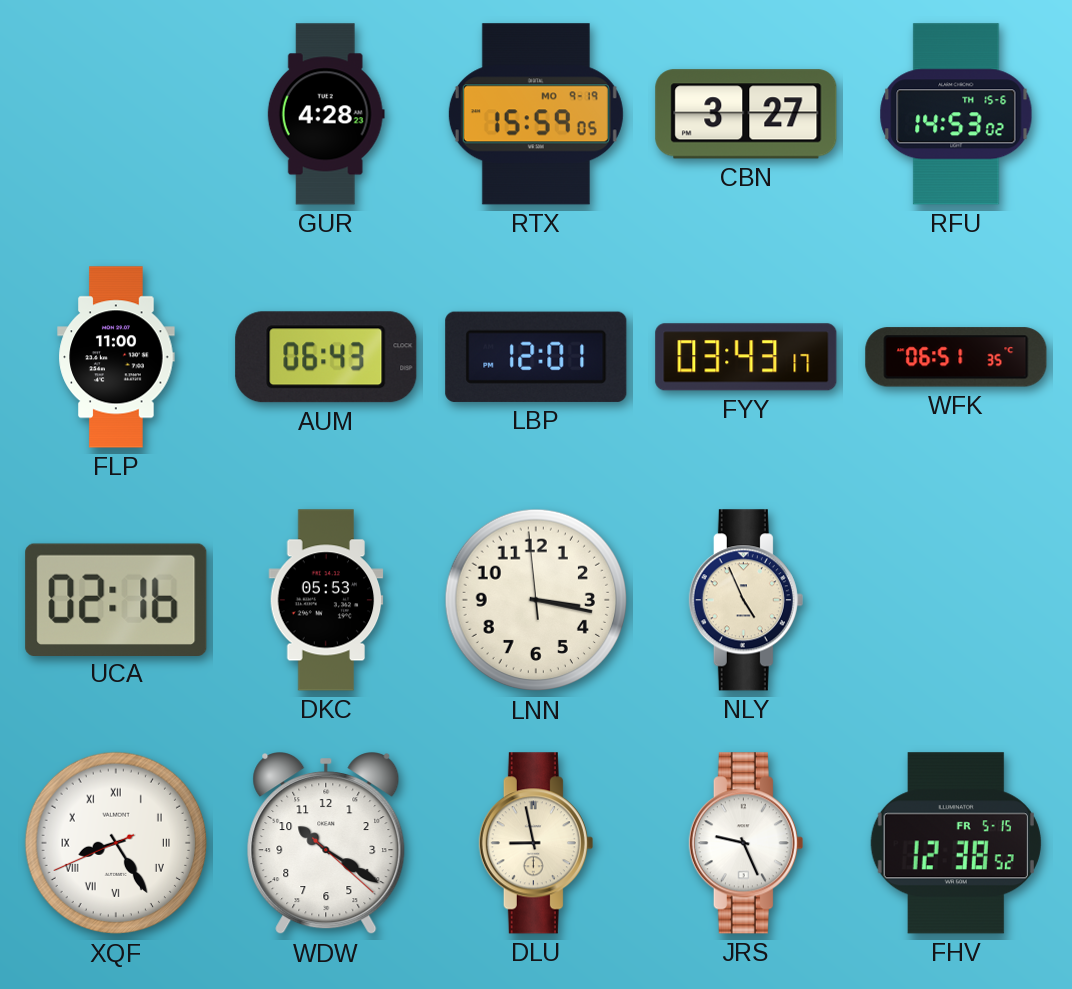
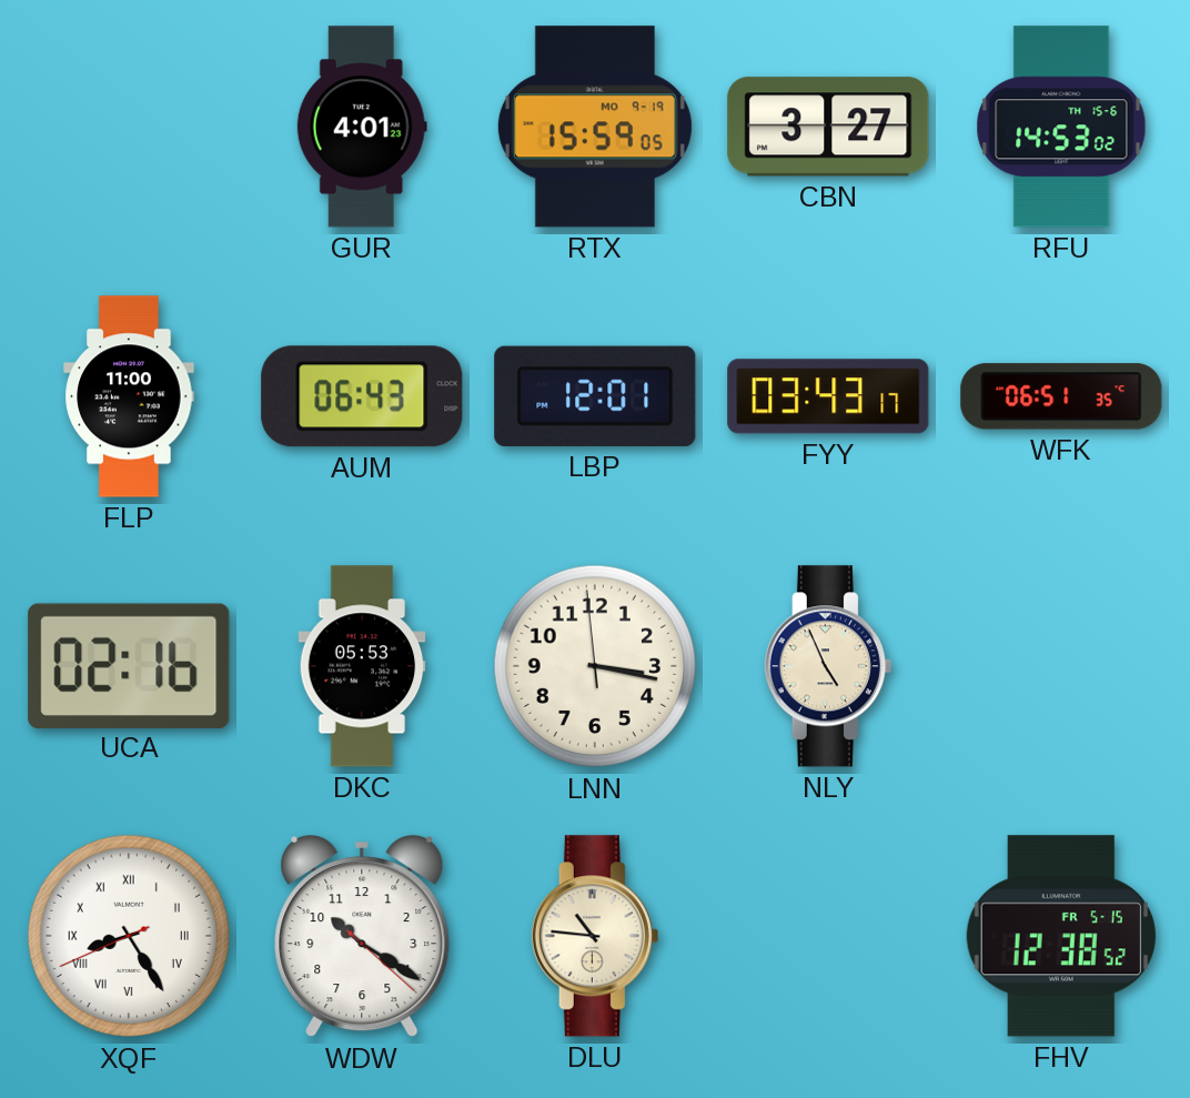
GUR: 4:28 -> 4:01 (362, 127)
DLU: 8:58 -> 10:46 (595, 936)
JRS: 9:26 -> none (746, 843)
